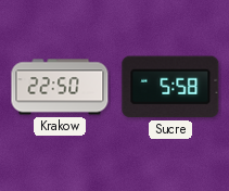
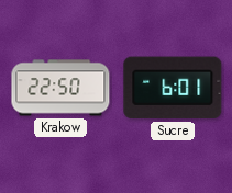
Sucre: 5:58 -> 6:01 (173, 88)
